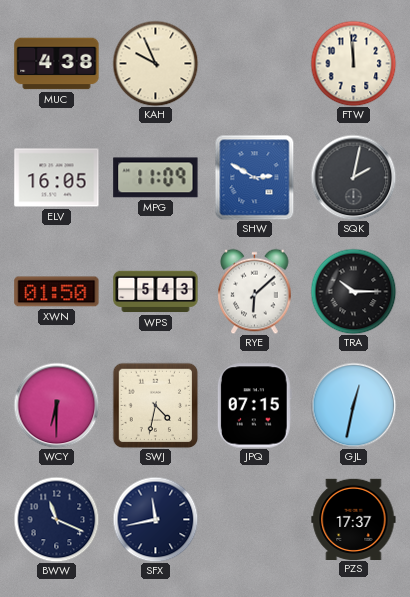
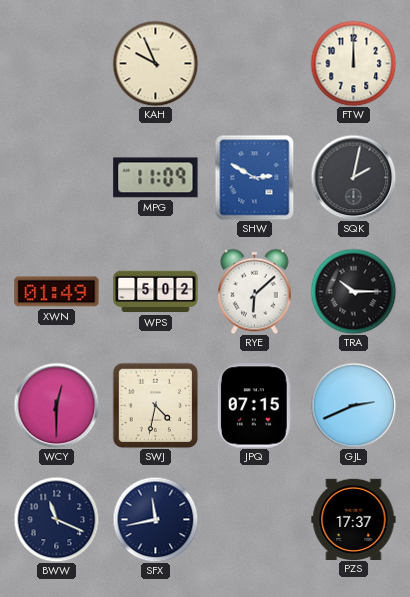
MUC: 4:38 -> none (57, 64)
FTW: 11:59 -> 12:00 (353, 63)
ELV: 16:05 -> none (57, 178)
XWN: 01:50 -> 01:49 (57, 292)
WPS: 5:43 -> 5:02 (156, 292)
WCY: 6:30 -> 12:30 (56, 405)
GJL: 12:32 -> 2:41 (353, 405)
